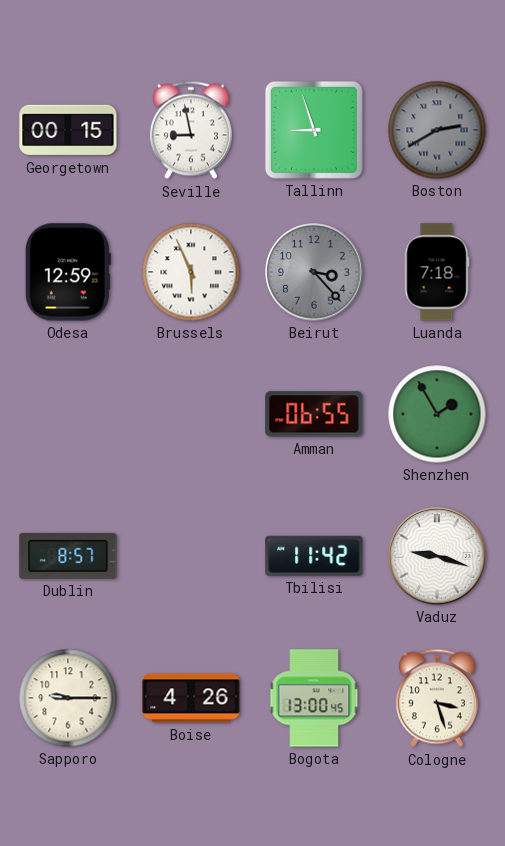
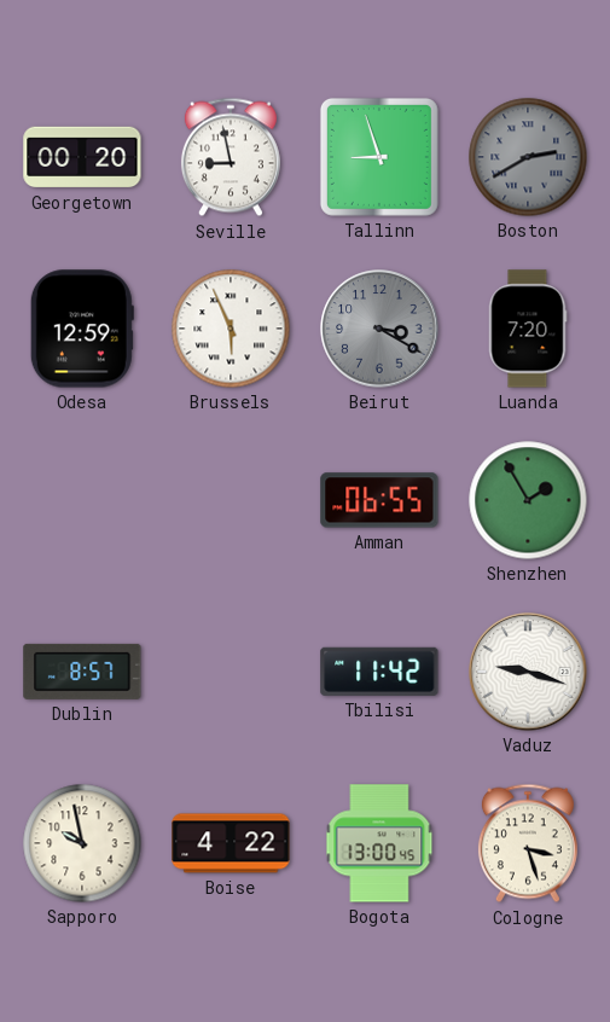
Georgetown: 00:15 -> 00:20 (82, 157)
Beirut: 3:23 -> 3:20 (379, 329)
Luanda: 7:18 -> 7:20 (528, 329)
Sapporo: 9:15 -> 9:58 (82, 843)
Boise: 4:26 -> 4:22 (231, 843)
